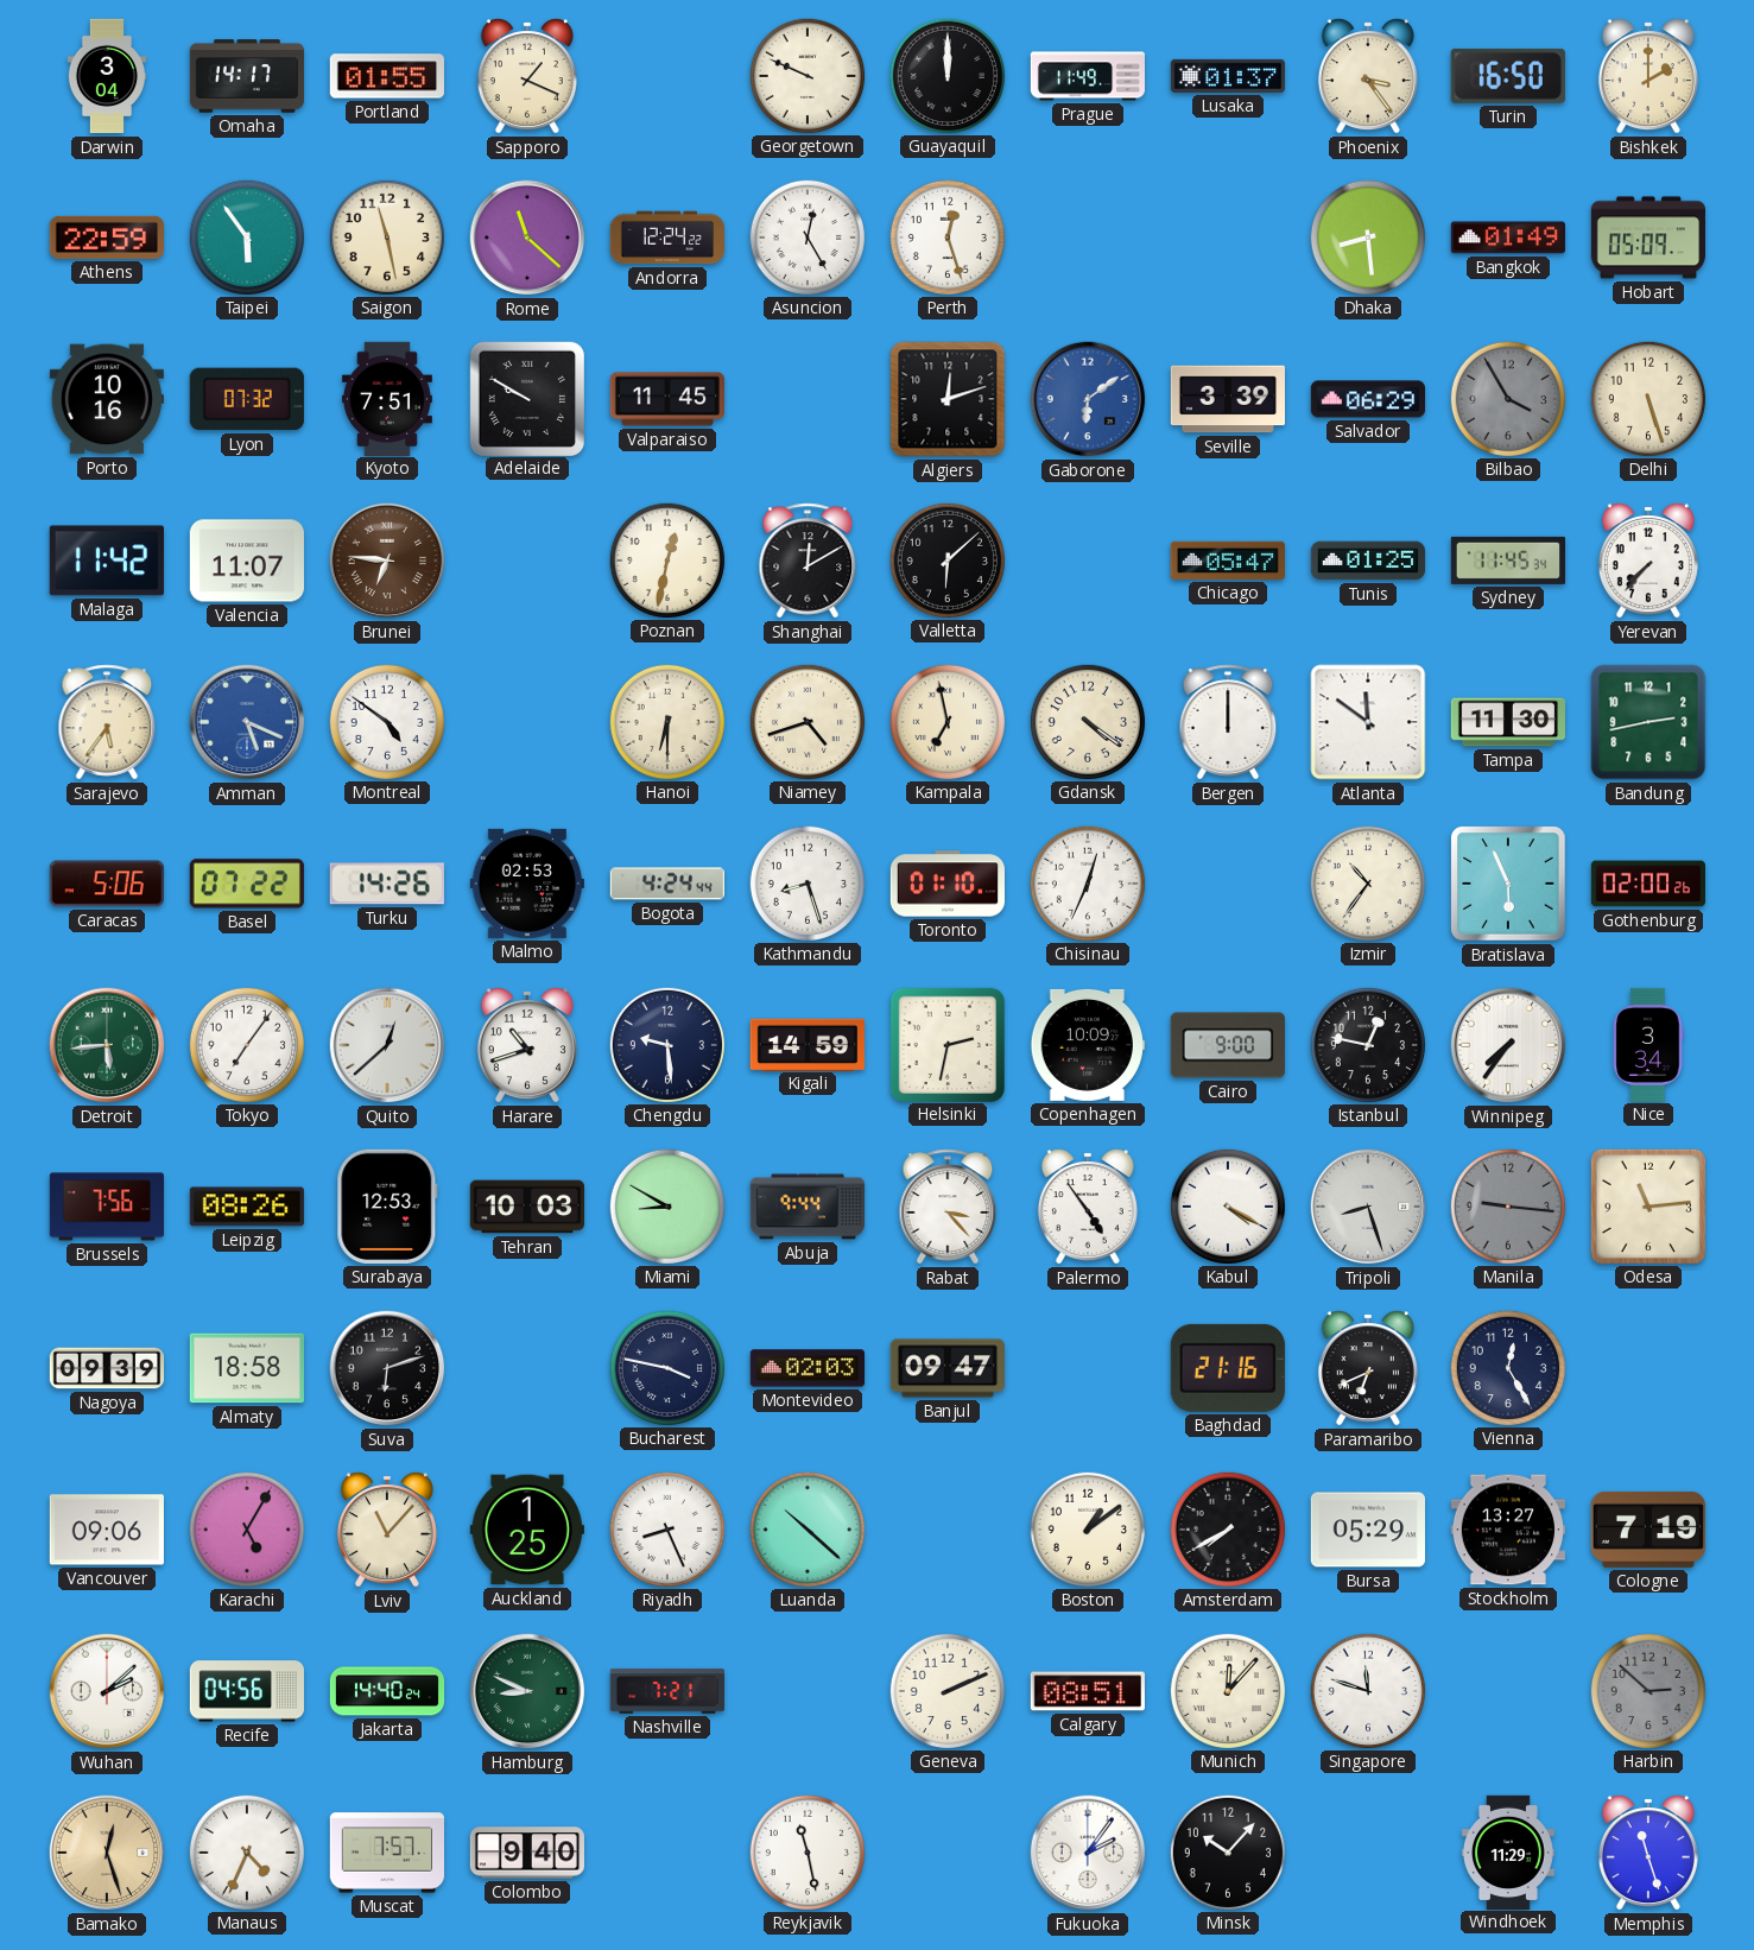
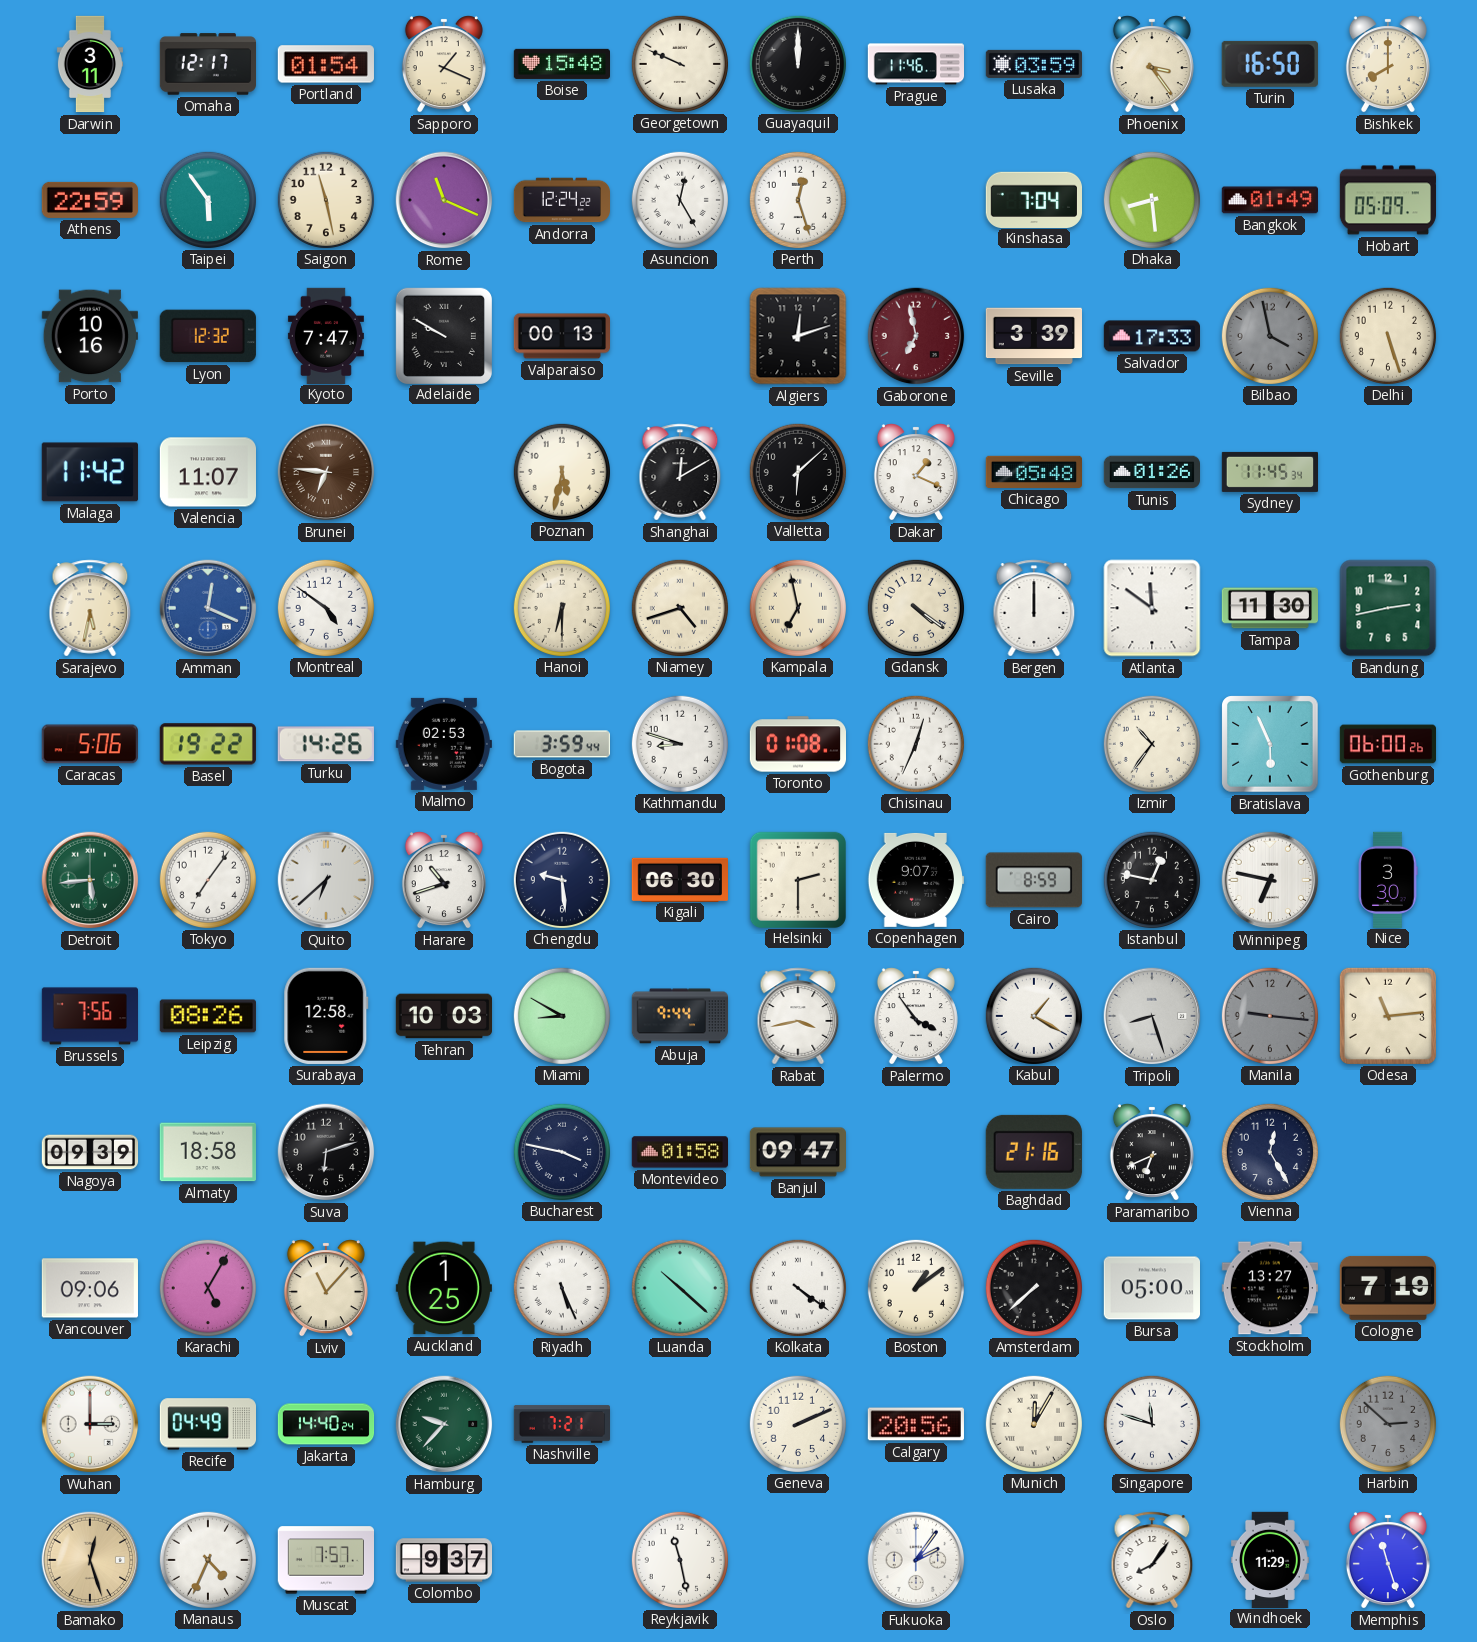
Darwin: 3:04 -> 3:11 (89, 64)
Omaha: 14:17 -> 12:17 (207, 64)
Portland: 01:55 -> 01:54 (326, 64)
Boise: none -> 15:48 (561, 64)
Prague: 11:49 -> 11:46 (916, 64)
Lusaka: 01:37 -> 03:59 (1033, 64)
Bishkek: 2:00 -> 8:00 (1388, 64)
Rome: 11:22 -> 11:19 (444, 200)
Kinshasa: none -> 7:04 (1033, 199)
Lyon: 07:32 -> 12:32 (208, 336)
Kyoto: 7:51 -> 7:47 (326, 335)
Valparaiso: 11:45 -> 00:13 (561, 336)
Gaborone: 6:09 -> 6:58 (916, 336)
Gaborone dial: blue -> burgundy (916, 336)
Salvador: 06:29 -> 17:33 (1151, 336)
Bilbao: 3:55 -> 3:58 (1269, 335)
Poznan: 12:32 -> 5:32 (561, 471)
Dakar: none -> 1:19 (916, 472)
Chicago: 05:47 -> 05:48 (1033, 472)
Tunis: 01:25 -> 01:26 (1151, 472)
Yerevan: 7:37 -> none (1648, 561)
Sarajevo: 5:36 -> 5:32 (90, 608)
Amman: 5:19 -> 12:19 (208, 608)
Basel: 07:22 -> 19:22 (208, 744)
Bogota: 4:24 -> 3:59 (562, 744)
Kathmandu: 8:27 -> 8:48 (679, 743)
Toronto: 01:10 -> 01:08 (797, 744)
Gothenburg: 02:00 -> 06:00 (1387, 744)
Quito: 12:38 -> 6:38 (326, 880)
Kigali: 14:59 -> 06:30 (679, 879)
Helsinki: 2:32 -> 2:30 (797, 879)
Copenhagen: 10:09 -> 9:07 (915, 880)
Cairo: 9:00 -> 8:59 (1034, 880)
Winnipeg: 7:36 -> 6:47 (1270, 880)
Nice: 3:34 -> 3:30 (1388, 879)
Surabaya: 12:53 -> 12:58 (326, 1016)
Rabat: 3:23 -> 3:43 (798, 1016)
Palermo: 4:54 -> 3:54 (916, 1016)
Kabul: 4:20 -> 1:20 (1033, 1015)
Montevideo: 02:03 -> 01:58 (679, 1152)
Riyadh: 8:26 -> 5:26 (561, 1287)
Kolkata: none -> 4:21 (797, 1287)
Amsterdam: 7:40 -> 7:38 (1033, 1287)
Bursa: 05:29 -> 05:00 (1151, 1288)
Wuhan: 2:08 -> 3:00 (90, 1424)
Recife: 04:56 -> 04:49 (207, 1424)
Hamburg: 8:49 -> 9:37 (444, 1424)
Calgary: 08:51 -> 20:56 (915, 1424)
Munich: 12:07 -> 12:05 (1033, 1423)
Colombo: 9:40 -> 9:37 (443, 1560)
Minsk: 10:07 -> none (1227, 1851)
Oslo: none -> 8:06 (1152, 1560)
